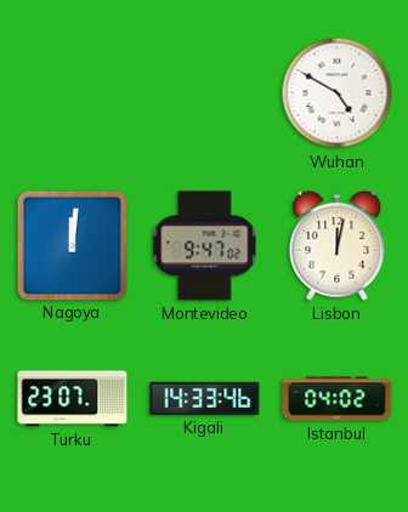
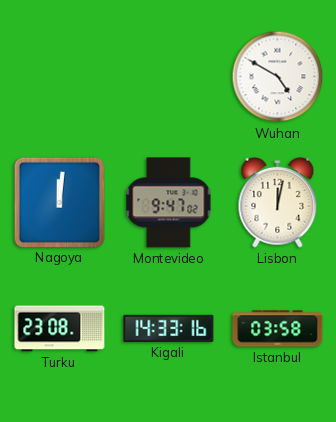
Turku: 23:07 -> 23:08 (60, 329)
Kigali: 14:33:46 -> 14:33:16 (169, 328)
Istanbul: 04:02 -> 03:58 (278, 329)
